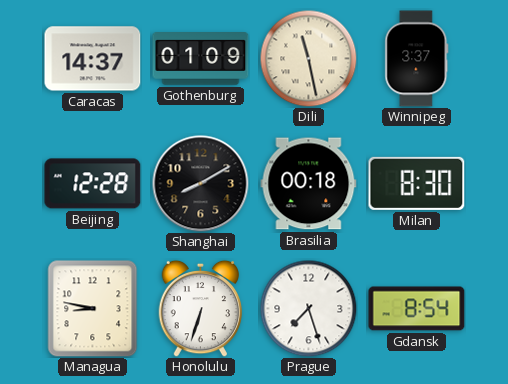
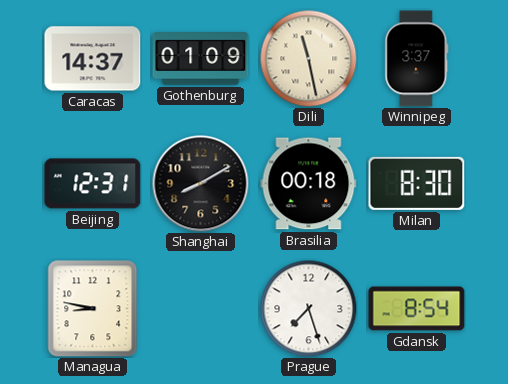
Beijing: 12:28 -> 12:31 (93, 184)
Honolulu: 6:33 -> none (201, 308)
